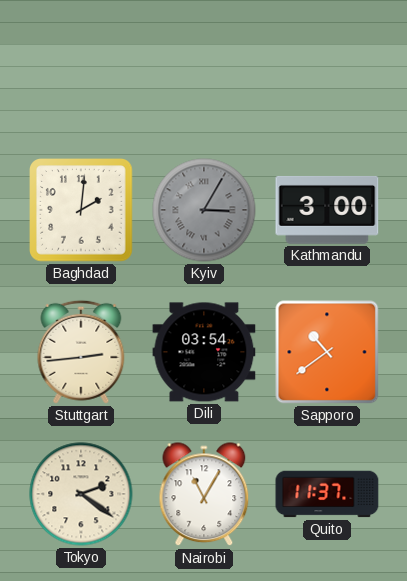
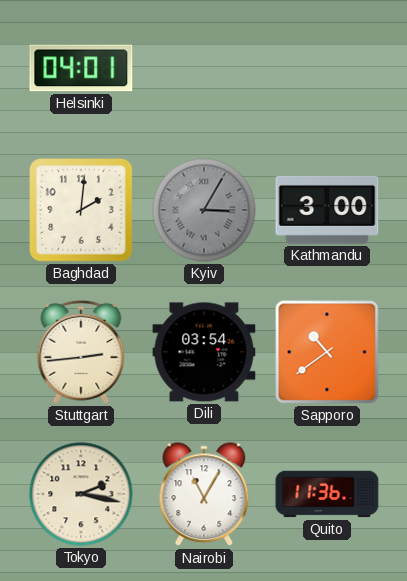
Helsinki: none -> 04:01 (81, 68)
Tokyo: 2:21 -> 2:17 (81, 494)
Quito: 11:37 -> 11:36 (327, 494)
